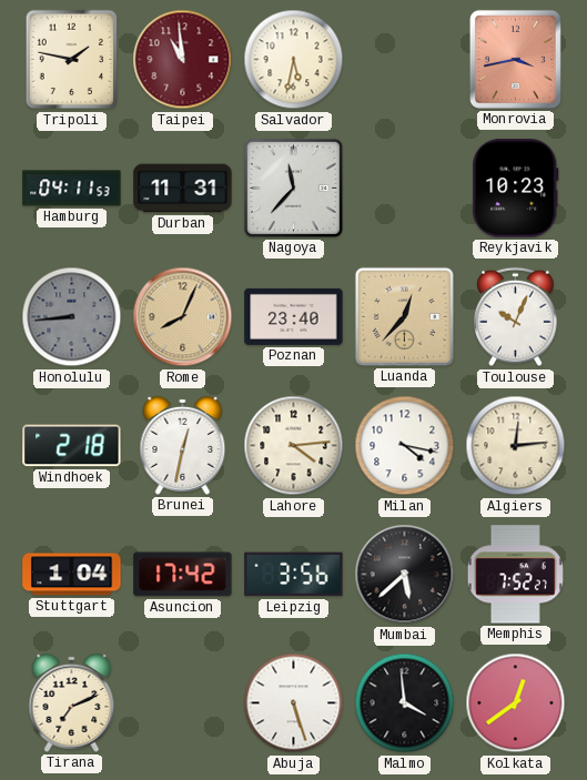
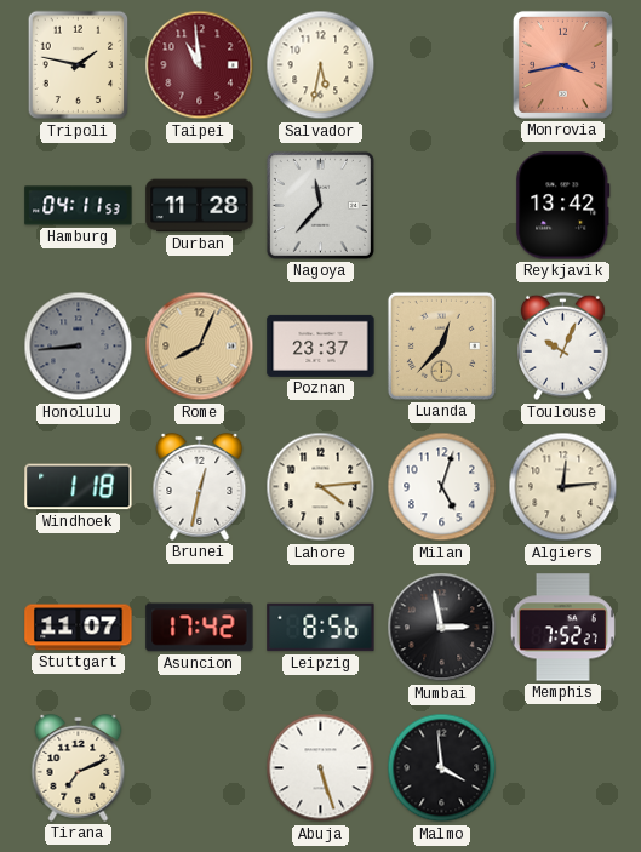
Durban: 11:31 -> 11:28 (200, 206)
Reykjavik: 10:23 -> 13:42 (563, 206)
Poznan: 23:40 -> 23:37 (321, 345)
Windhoek: 2:18 -> 1:18 (79, 487)
Milan: 4:17 -> 5:03 (442, 487)
Stuttgart: 1:04 -> 11:07 (79, 628)
Leipzig: 3:56 -> 8:56 (321, 628)
Mumbai: 5:38 -> 2:58 (442, 628)
Kolkata: 12:39 -> none (516, 703)
